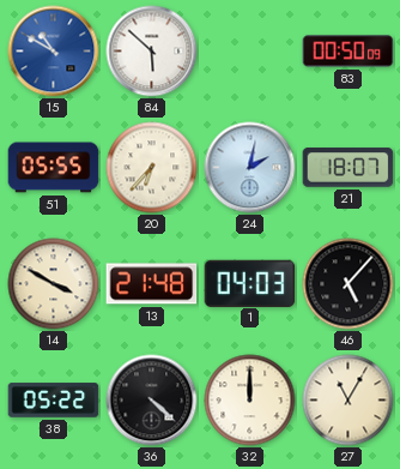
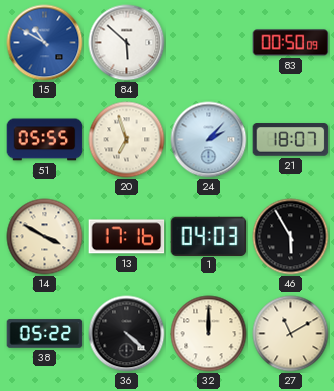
20: 6:37 -> 6:57 (127, 140)
24: 2:02 -> 2:07 (209, 140)
13: 21:48 -> 17:16 (127, 237)
46: 5:07 -> 5:55 (291, 237)
27: 11:05 -> 11:10 (291, 334)
